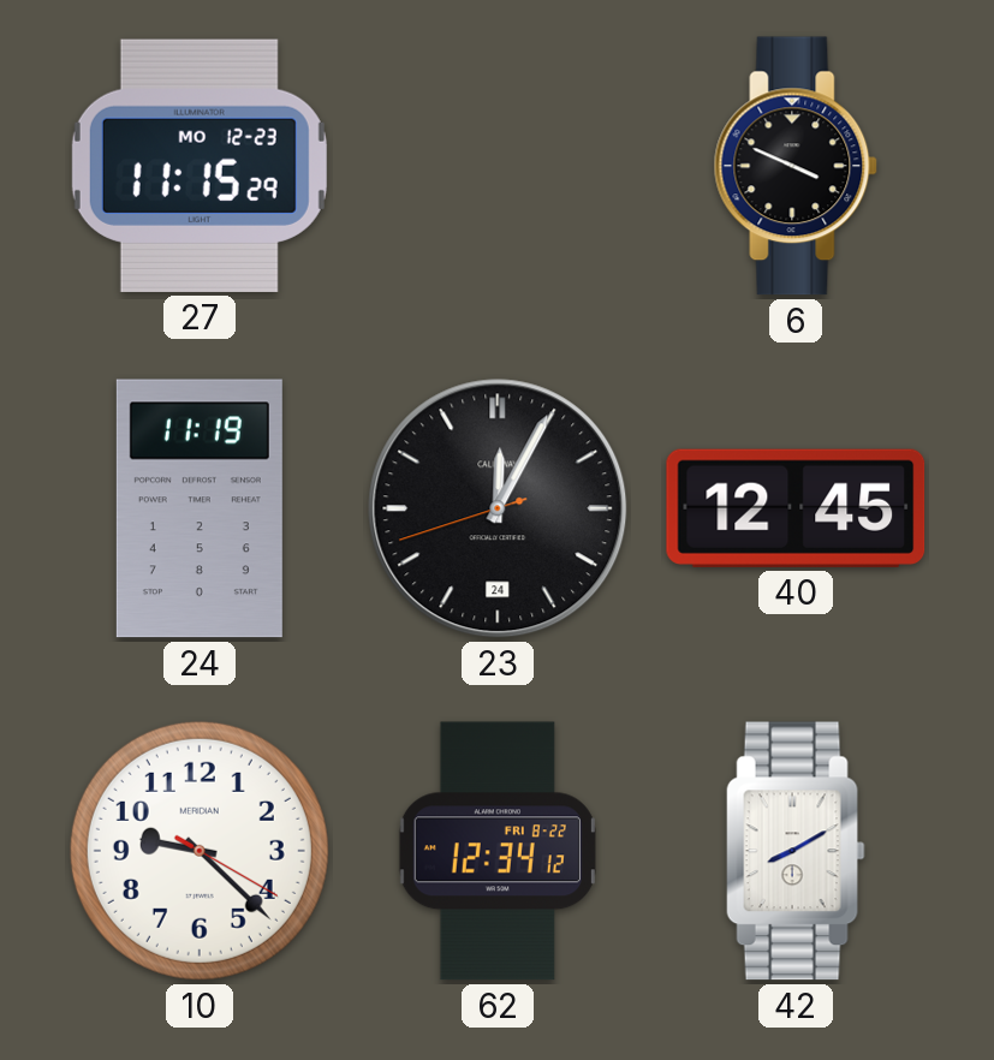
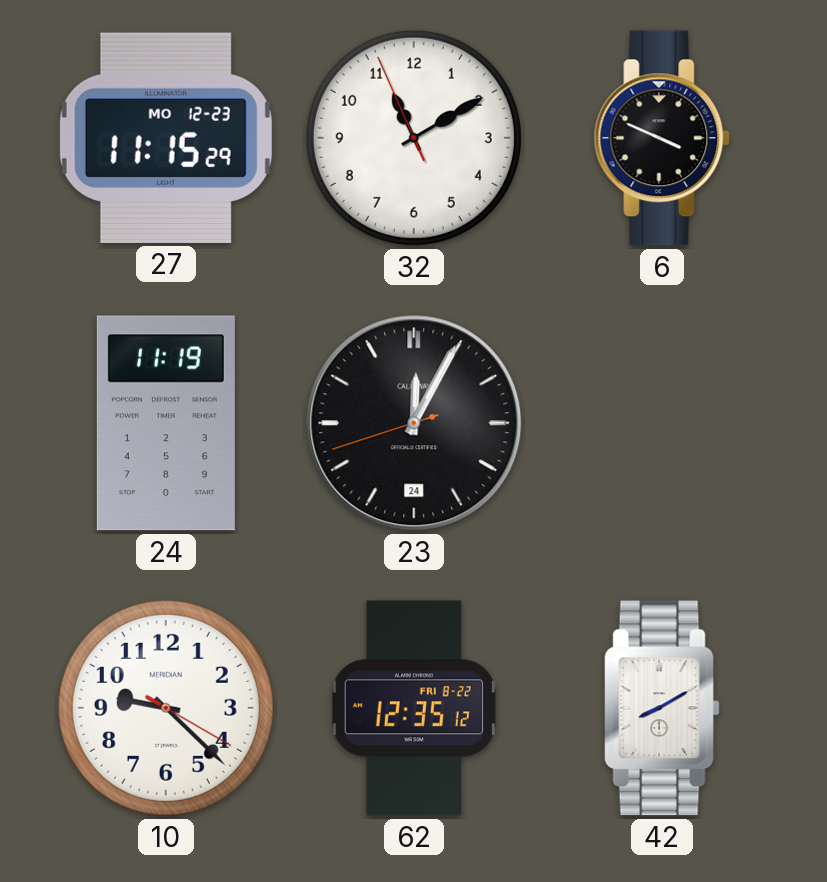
32: none -> 11:09 (414, 138)
40: 12:45 -> none (796, 508)
62: 12:34 -> 12:35 (414, 708)
